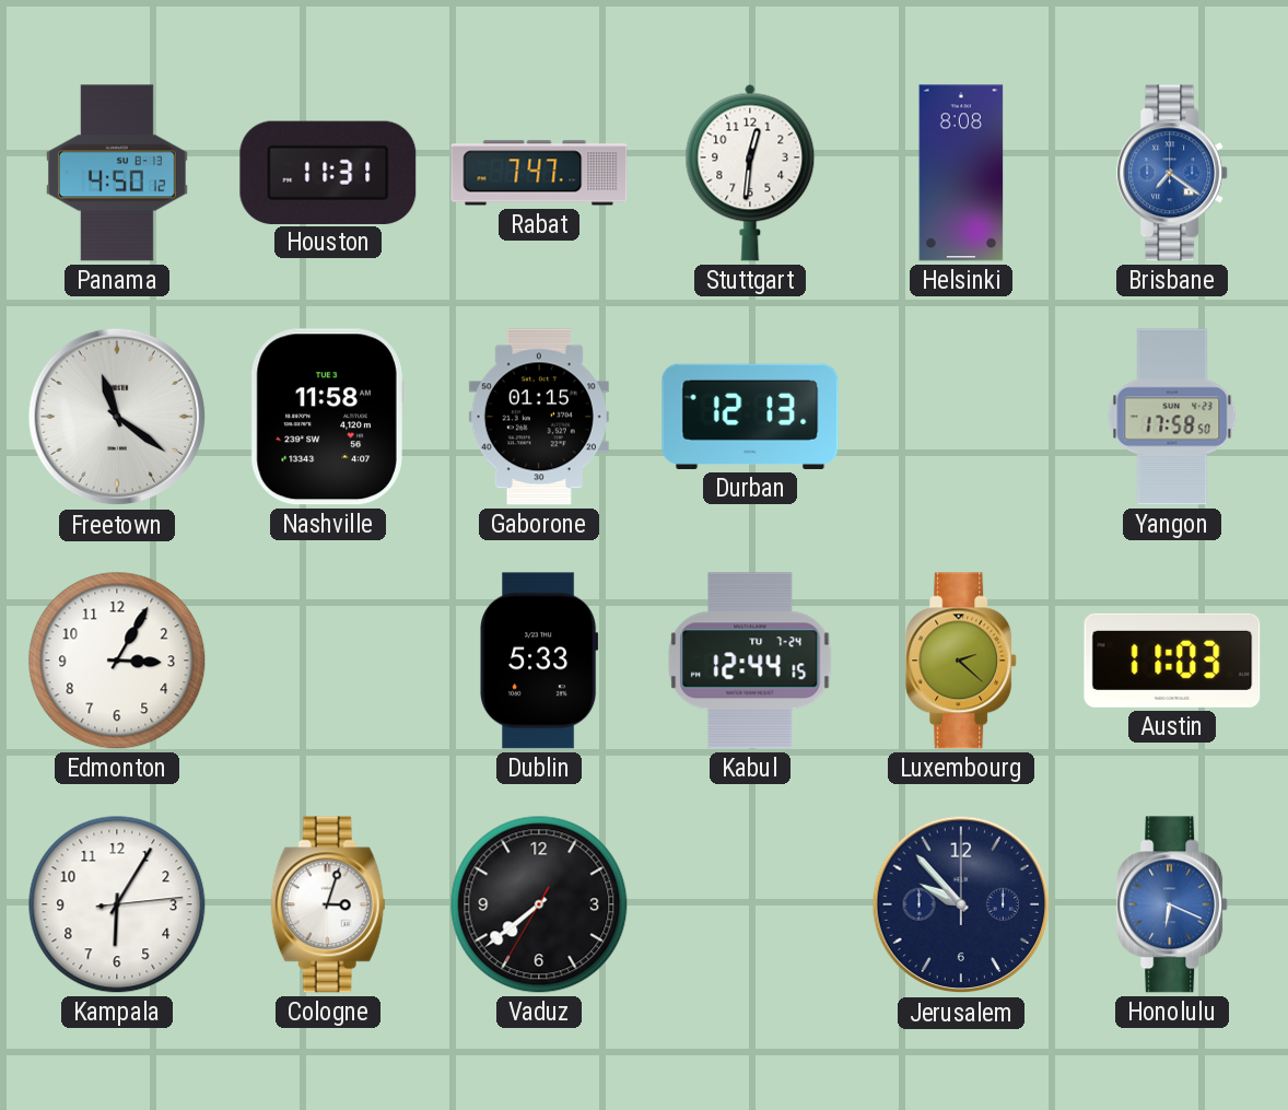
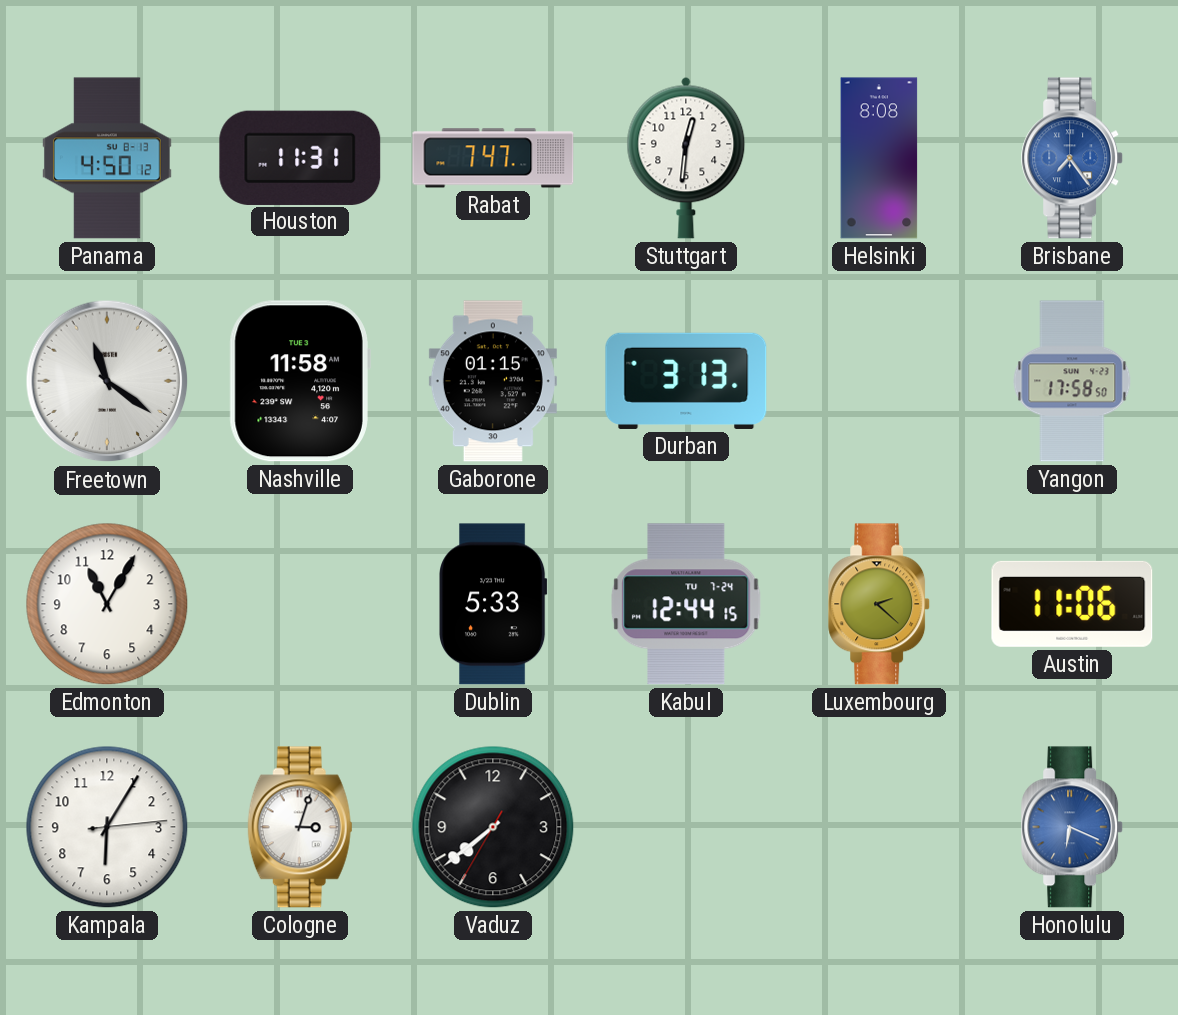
Brisbane: 7:21 -> 7:24 (1073, 158)
Durban: 12:13 -> 3:13 (686, 381)
Edmonton: 3:05 -> 11:05 (107, 604)
Austin: 11:03 -> 11:06 (1072, 604)
Jerusalem: 9:53 -> none (961, 904)
